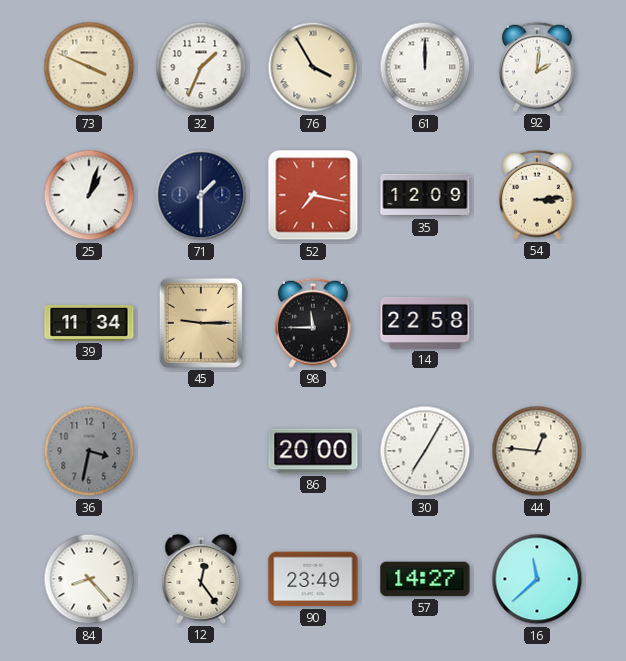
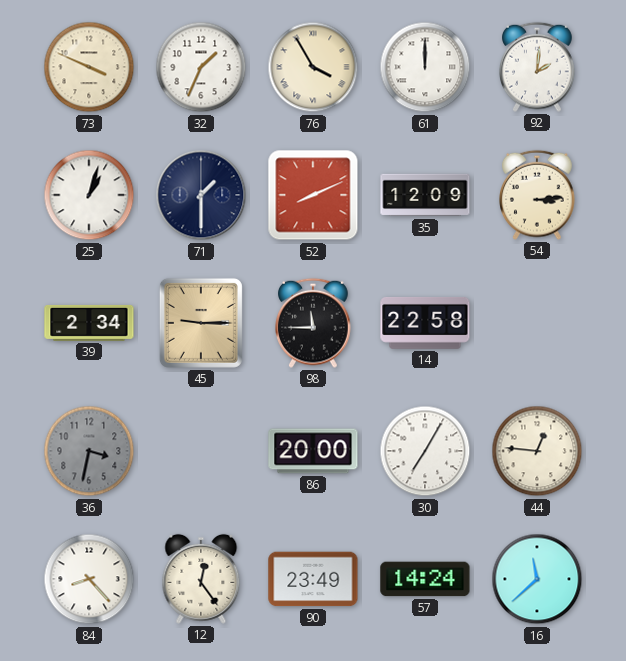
52: 7:17 -> 8:11 (313, 195)
39: 11:34 -> 2:34 (89, 323)
57: 14:27 -> 14:24 (425, 579)
